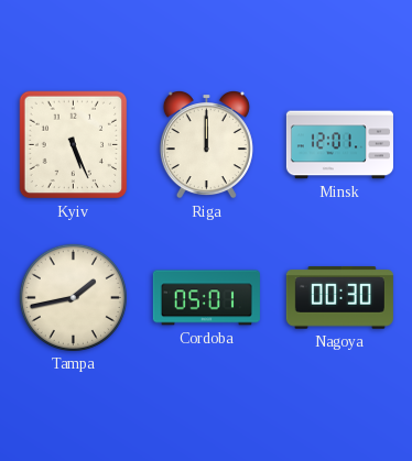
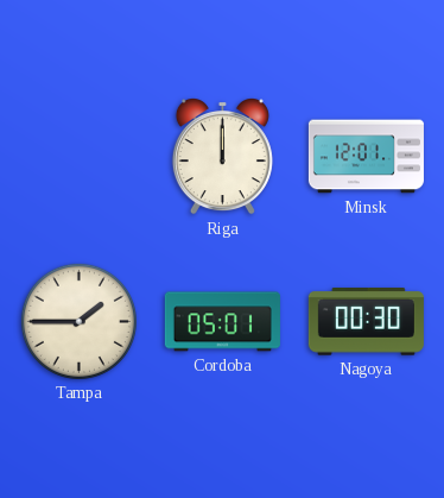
Kyiv: 5:26 -> none (74, 145)
Tampa: 1:43 -> 1:45 (78, 321)
